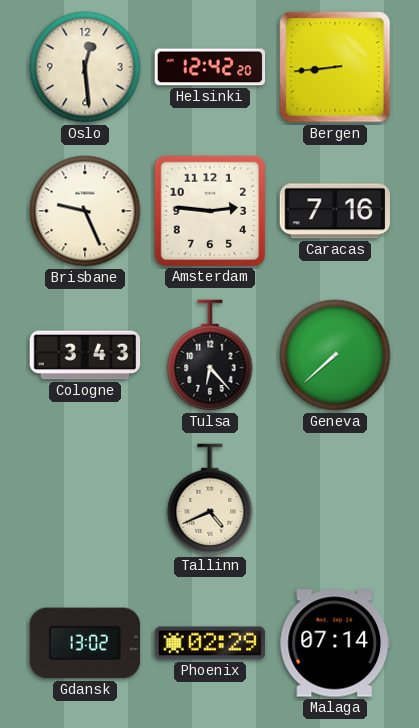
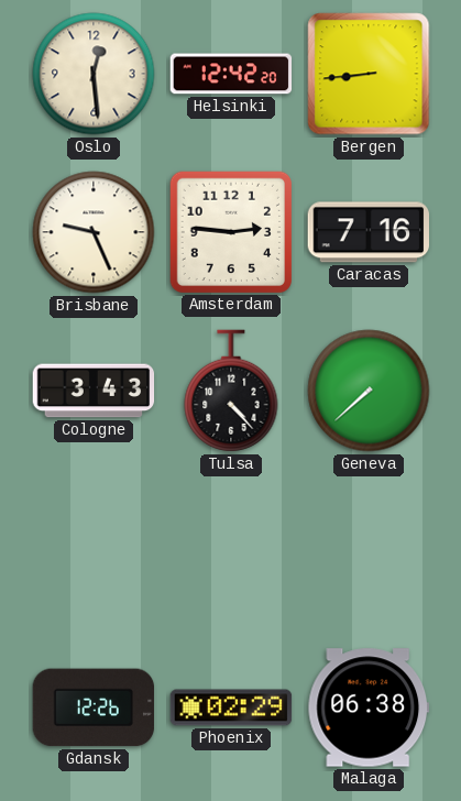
Tulsa: 6:23 -> 4:23 (231, 391)
Tallinn: 4:41 -> none (210, 499)
Gdansk: 13:02 -> 12:26 (94, 707)
Malaga: 07:14 -> 06:38 (369, 707)
